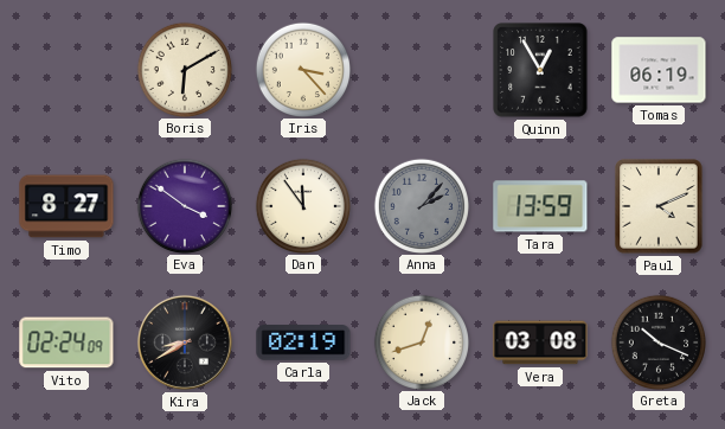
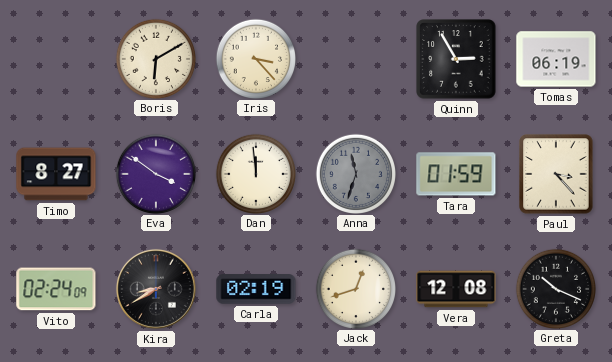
Quinn: 12:55 -> 2:55 (456, 59)
Dan: 11:54 -> 11:59 (255, 173)
Anna: 2:07 -> 11:33 (355, 173)
Tara: 13:59 -> 01:59 (456, 174)
Paul: 4:11 -> 3:23 (556, 174)
Vera: 03:08 -> 12:08 (456, 289)
